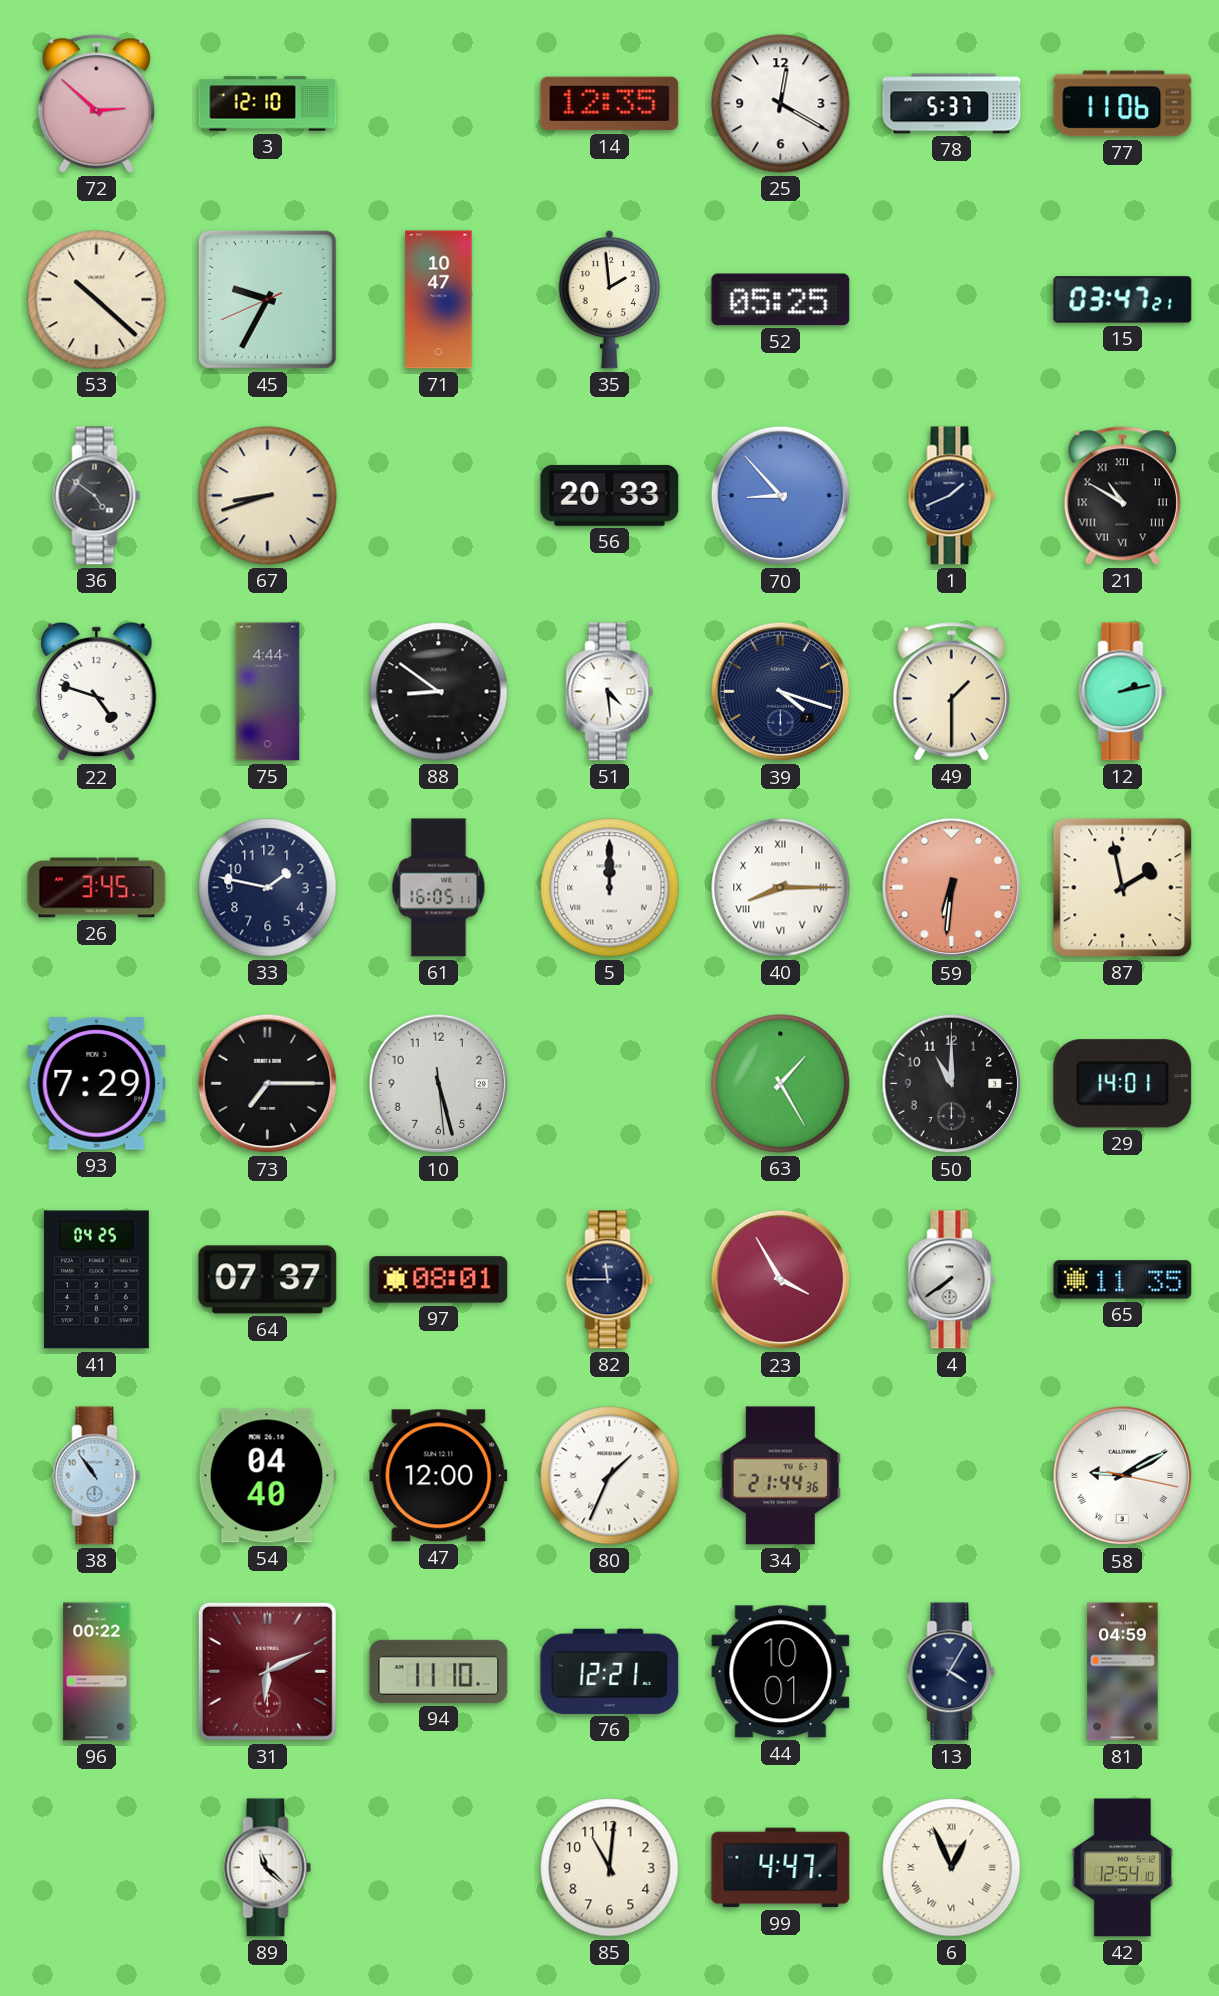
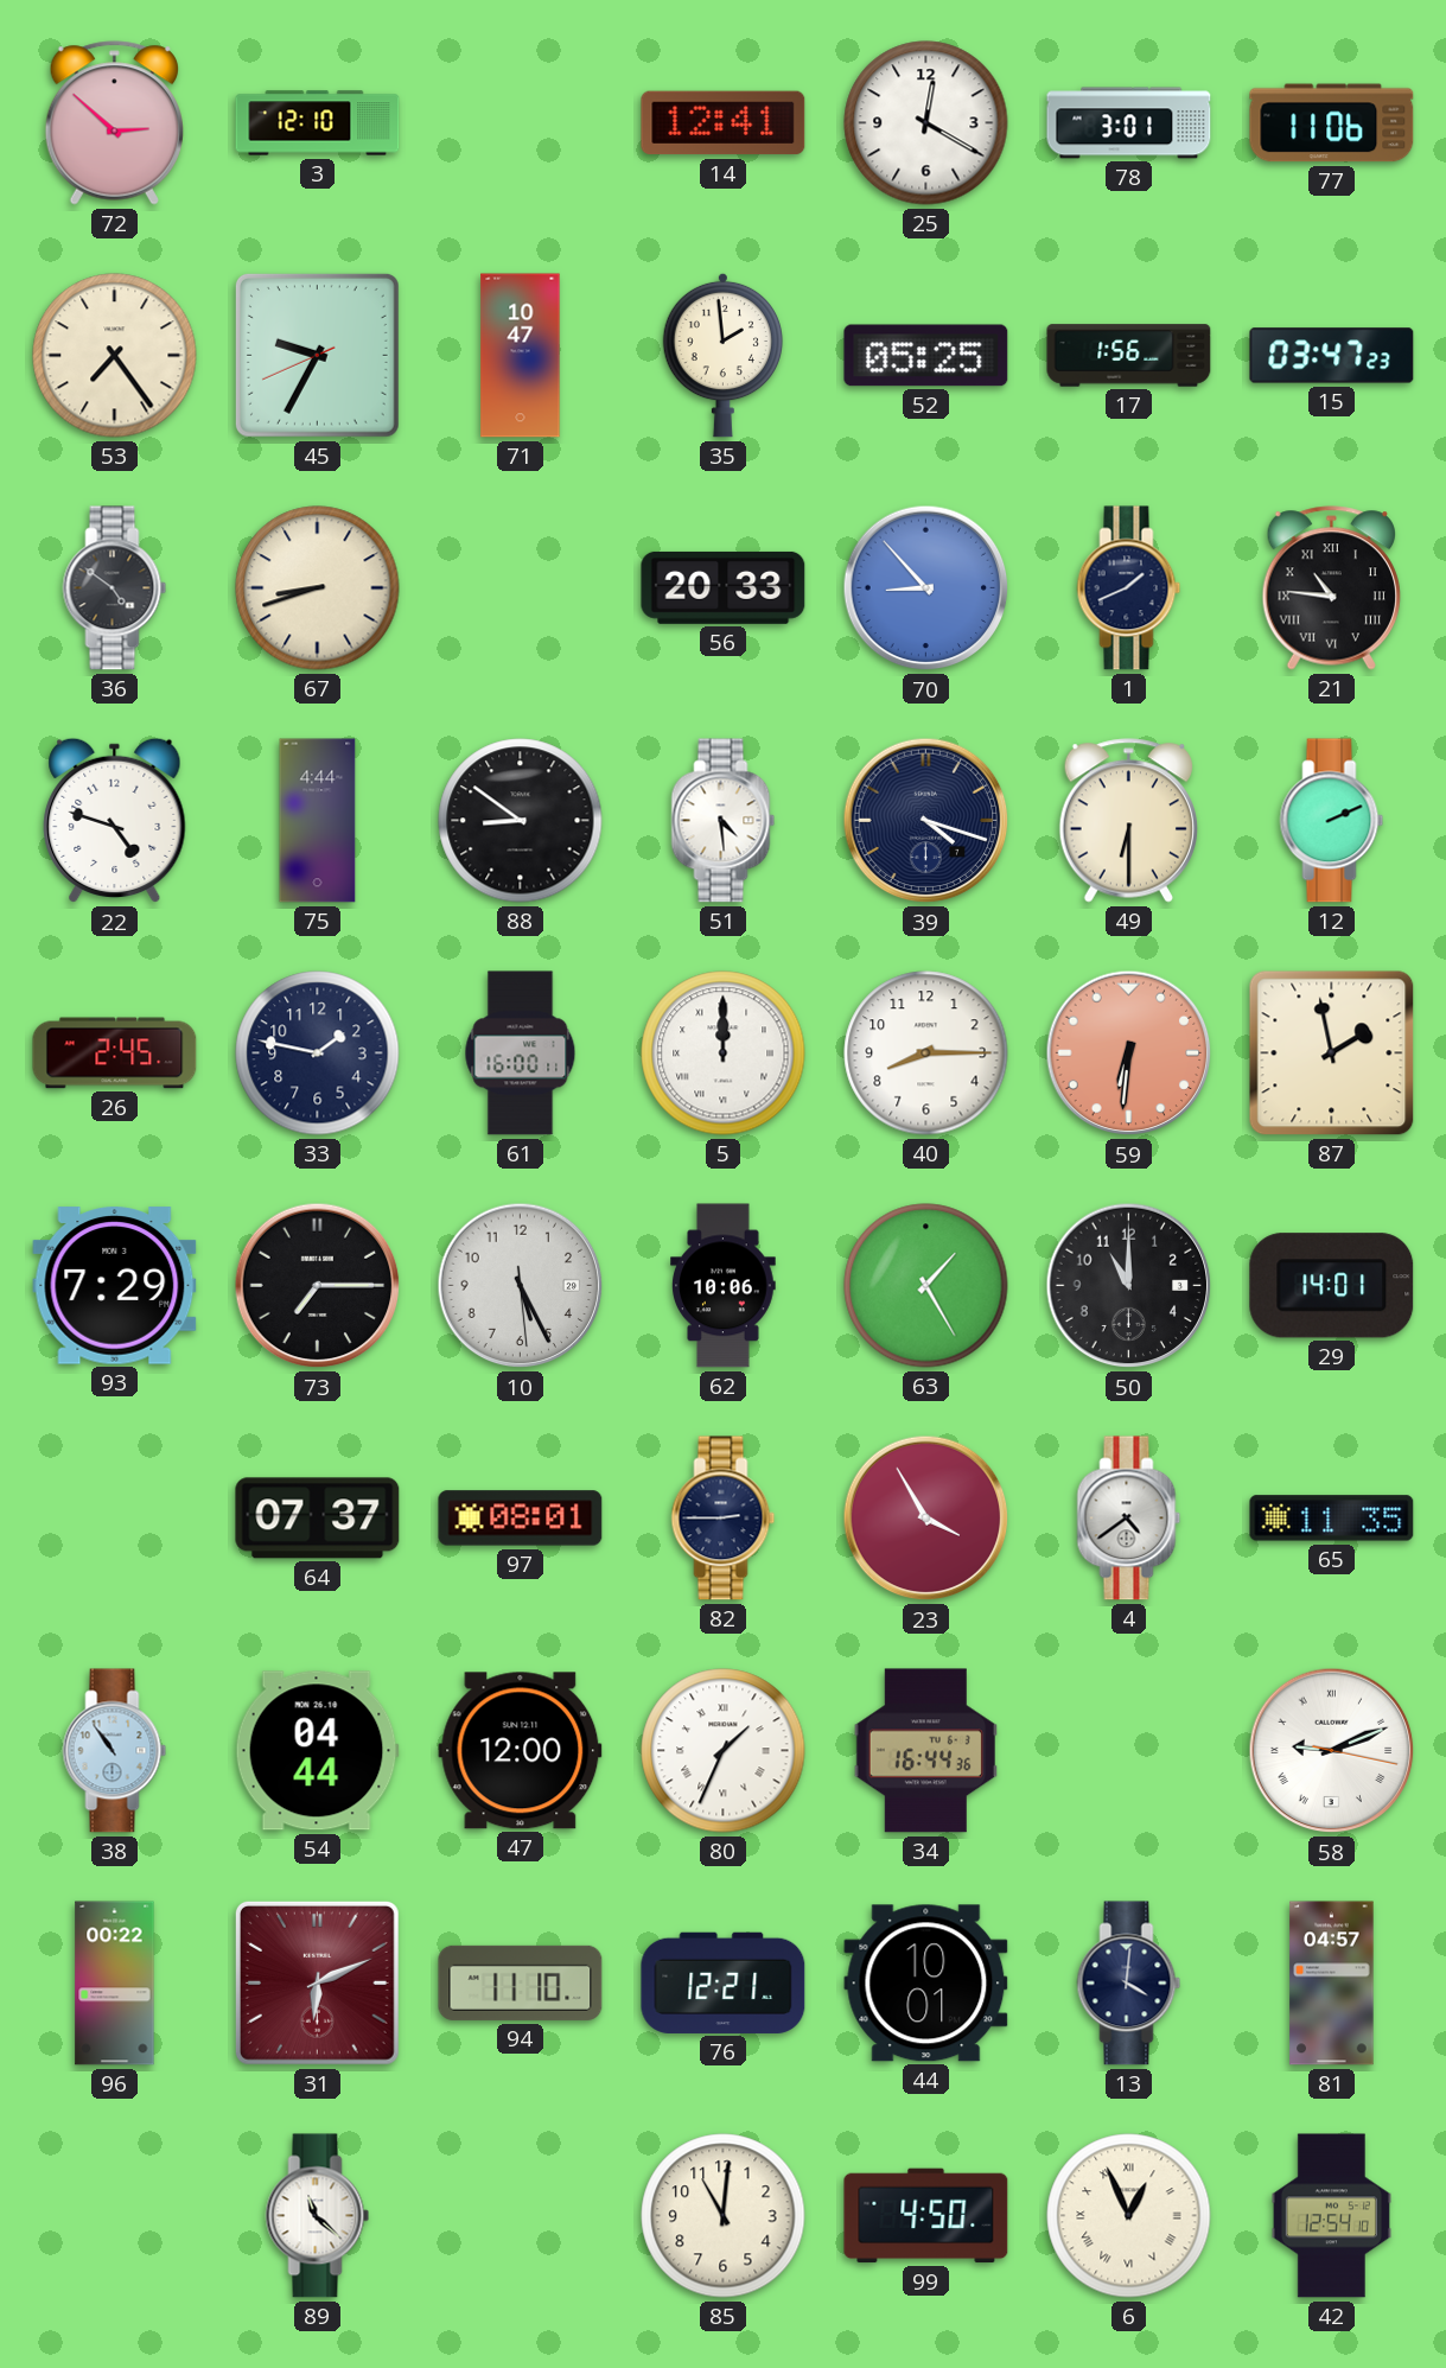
14: 12:35 -> 12:41 (724, 123)
78: 5:37 -> 3:01 (1129, 123)
53: 10:22 -> 7:24 (115, 356)
17: none -> 1:56 (1129, 356)
15: 03:47:21 -> 03:47:23 (1332, 356)
21: 10:50 -> 10:46 (1331, 588)
49: 1:30 -> 6:30 (1128, 821)
12: 2:13 -> 2:11 (1332, 821)
26: 3:45 -> 2:45 (115, 1053)
61: 16:05 -> 16:00 (521, 1053)
40 numerals: Roman -> Arabic (926, 1053)
10: 5:27 -> 5:25 (521, 1286)
62: none -> 10:06 (724, 1286)
41: 04:25 -> none (96, 1280)
82: 11:45 -> 2:45 (724, 1519)
4: 7:39 -> 4:39 (1129, 1519)
54: 04:40 -> 04:44 (317, 1751)
34: 21:44 -> 16:44 (925, 1751)
58: 9:10 -> 9:11 (1332, 1751)
13: 4:05 -> 4:01 (1129, 1984)
81: 04:59 -> 04:57 (1332, 1984)
99: 4:47 -> 4:50 (926, 2216)
